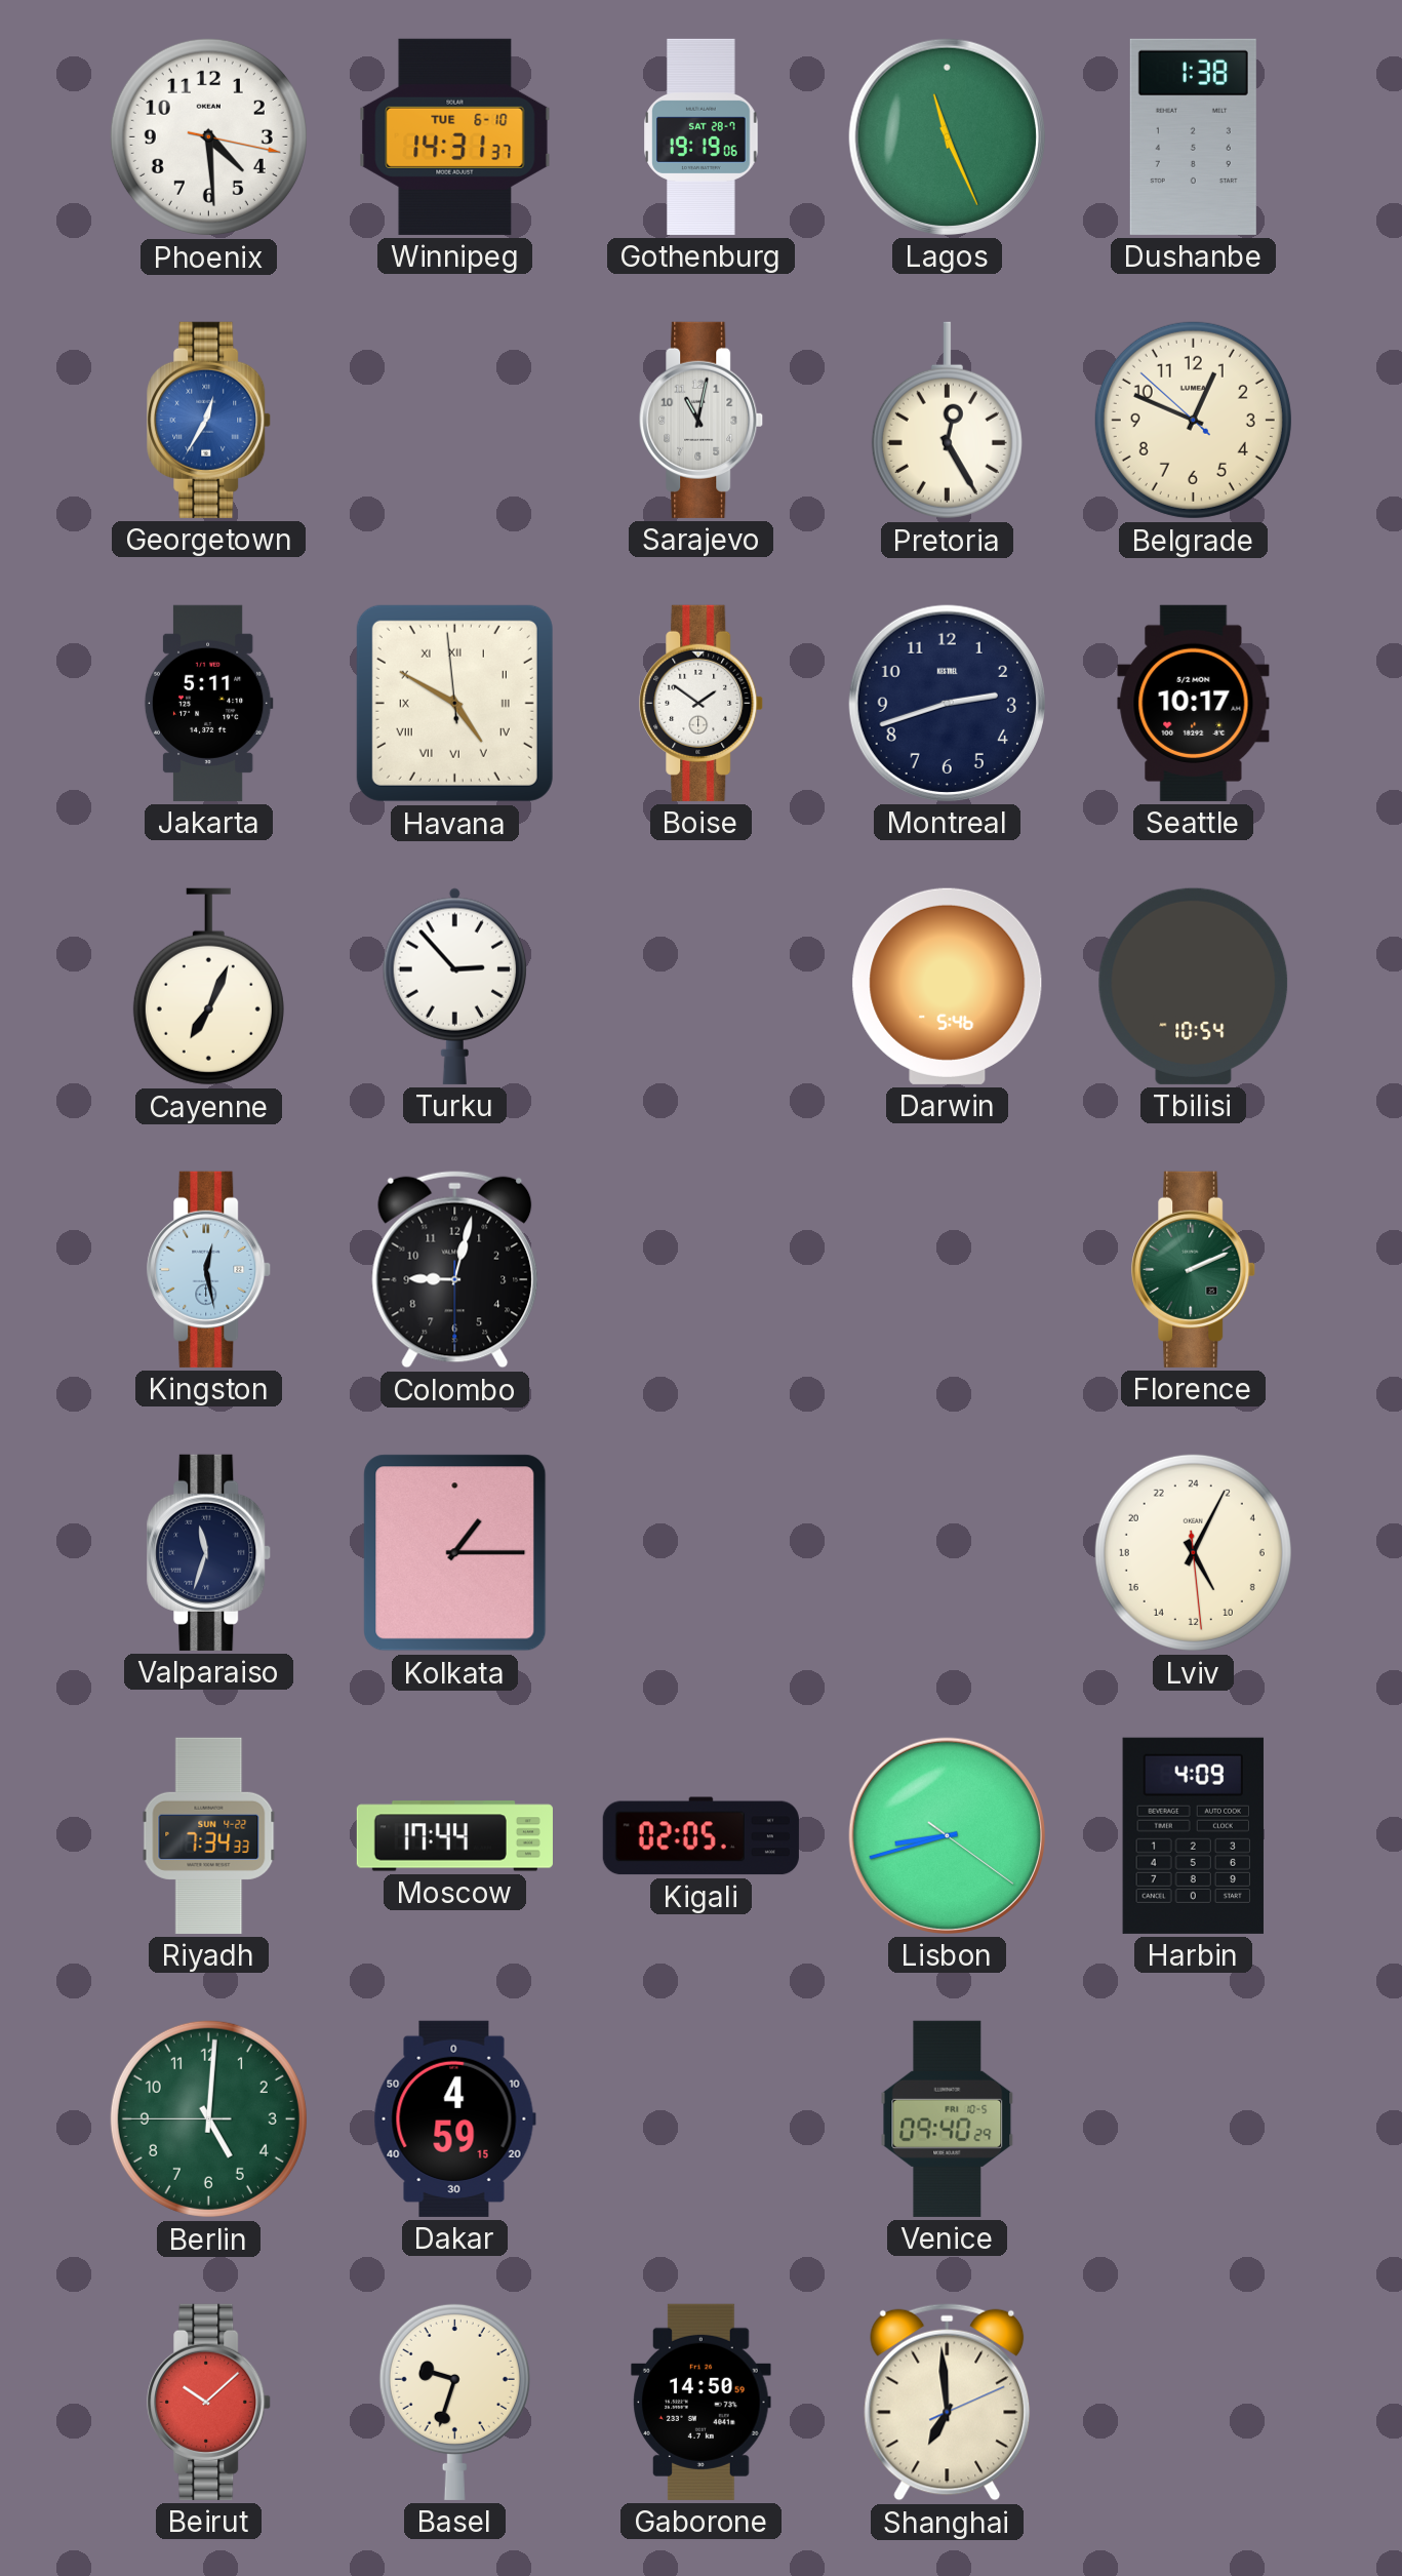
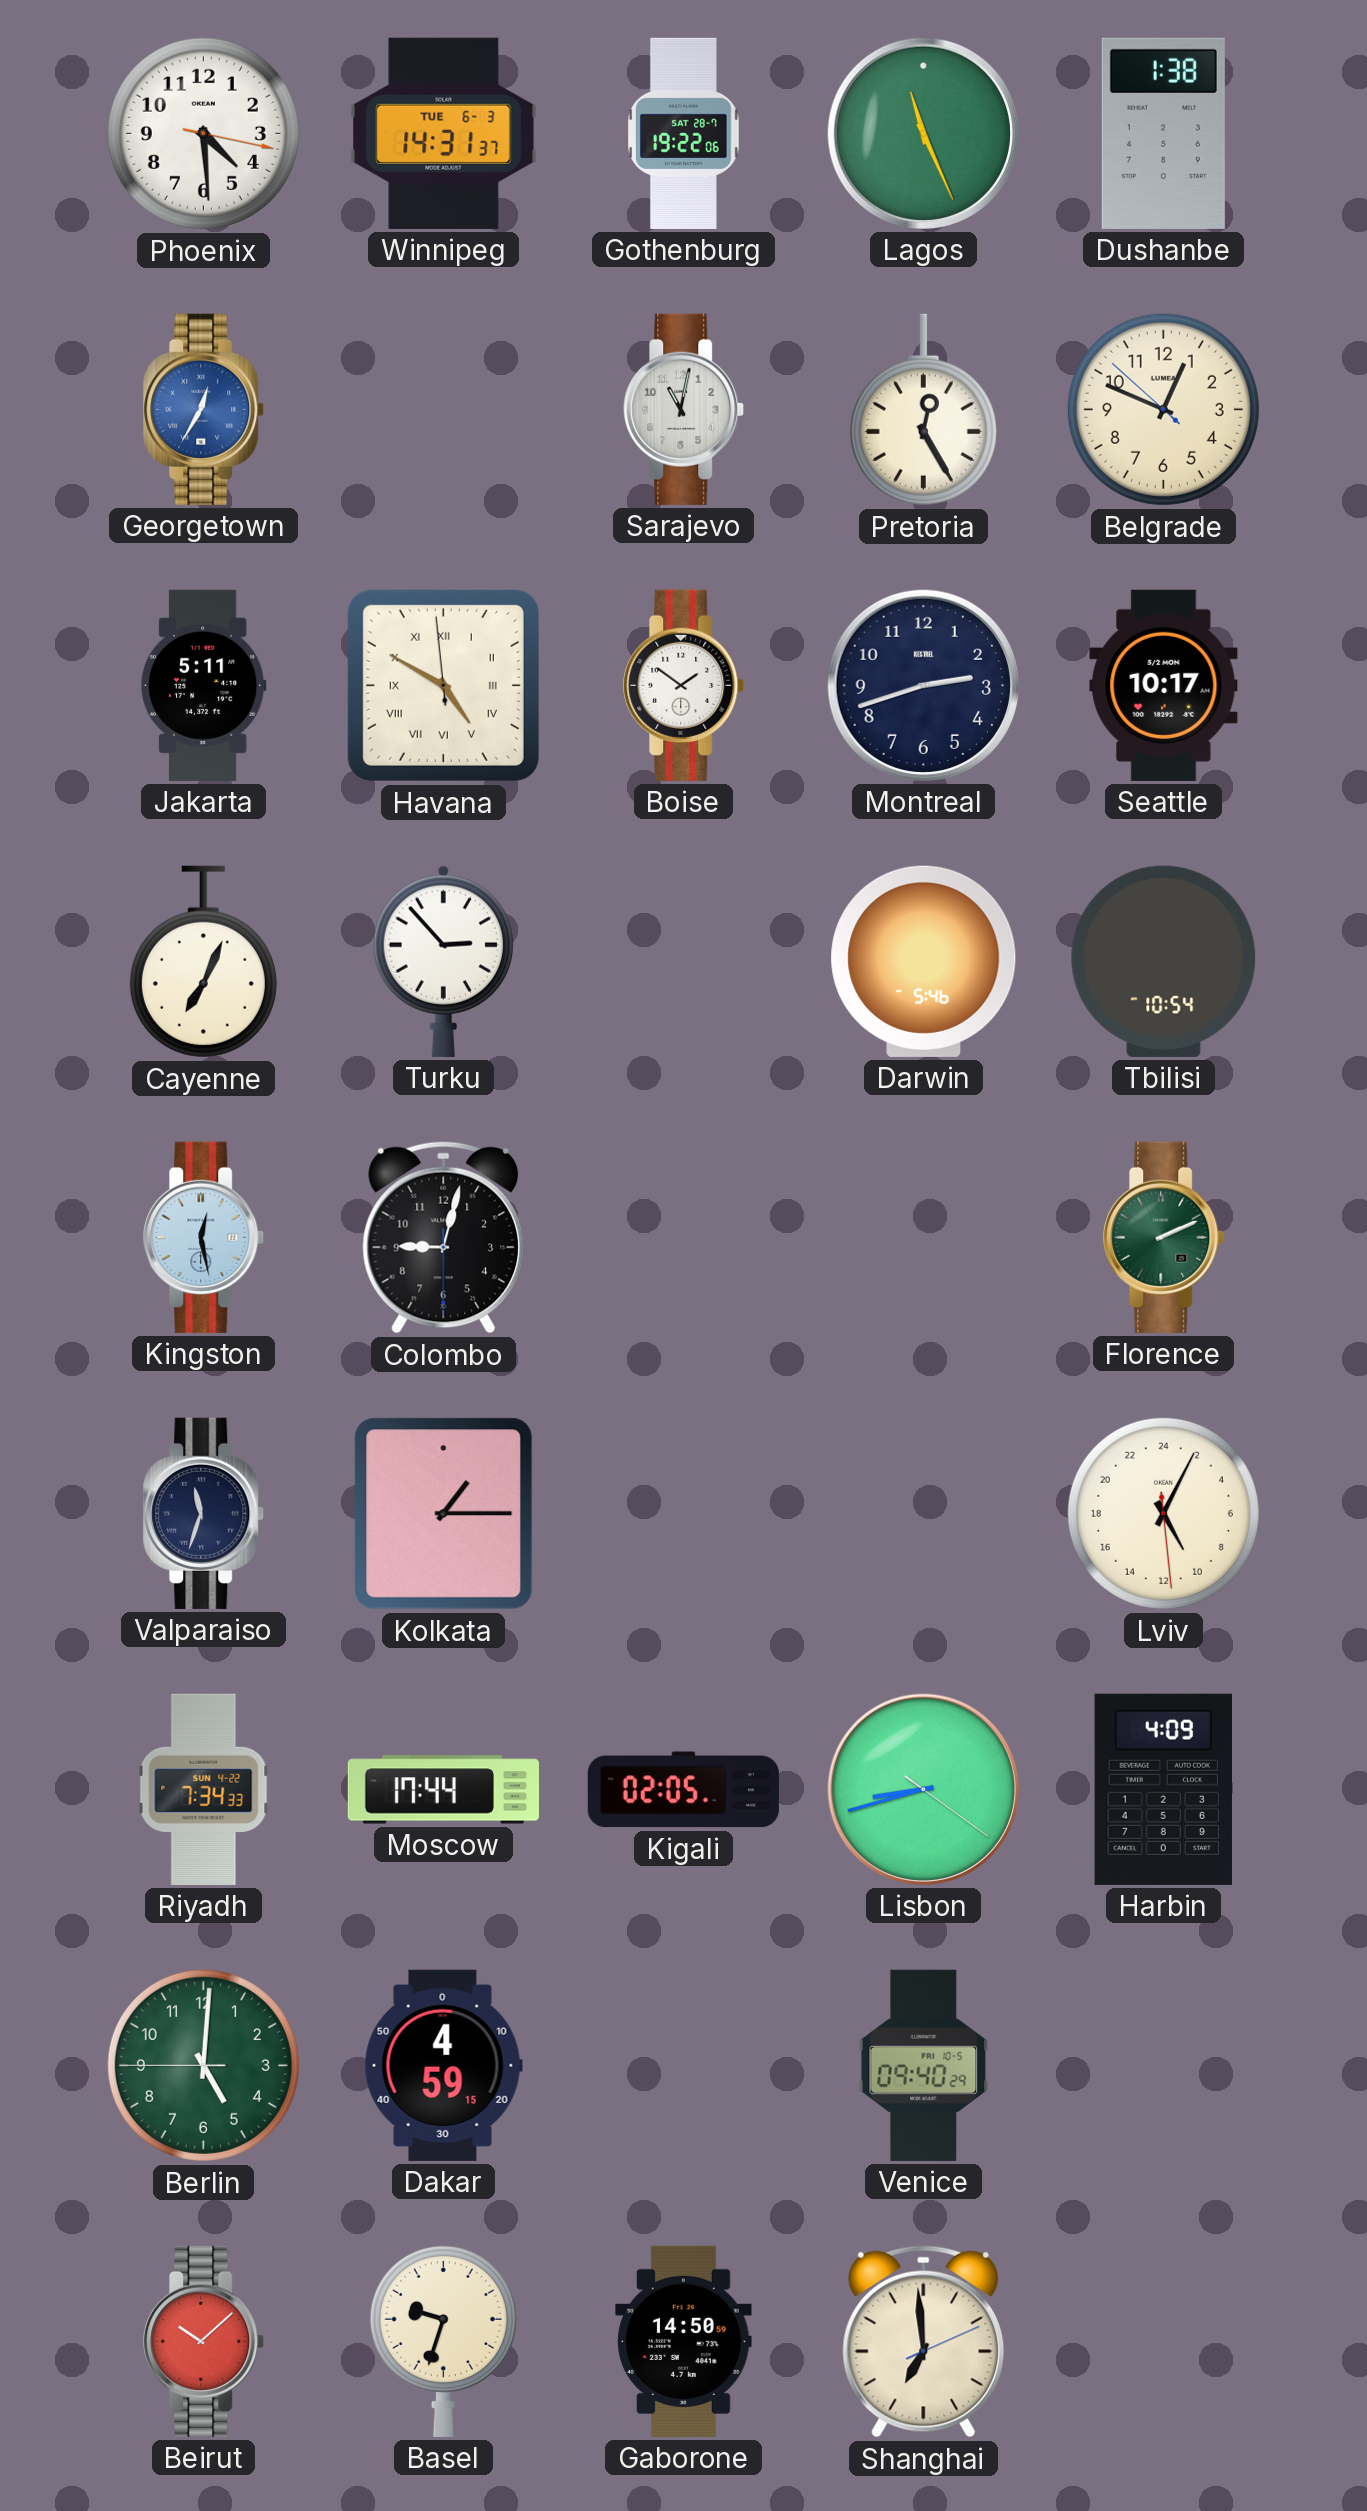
Winnipeg date: TUE 6-10 -> TUE 6-3 (444, 133)
Gothenburg: 19:19 -> 19:22 (684, 133)
